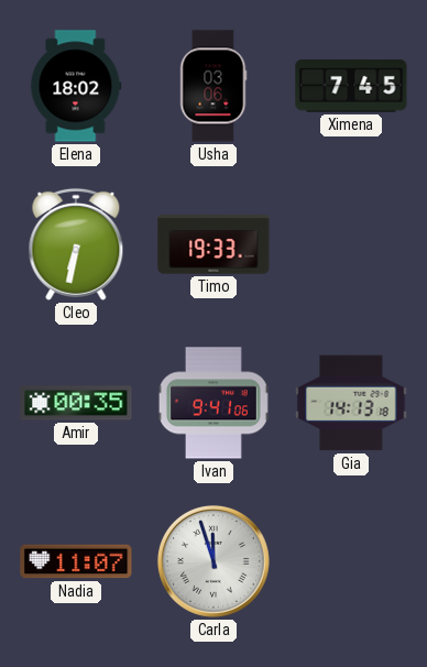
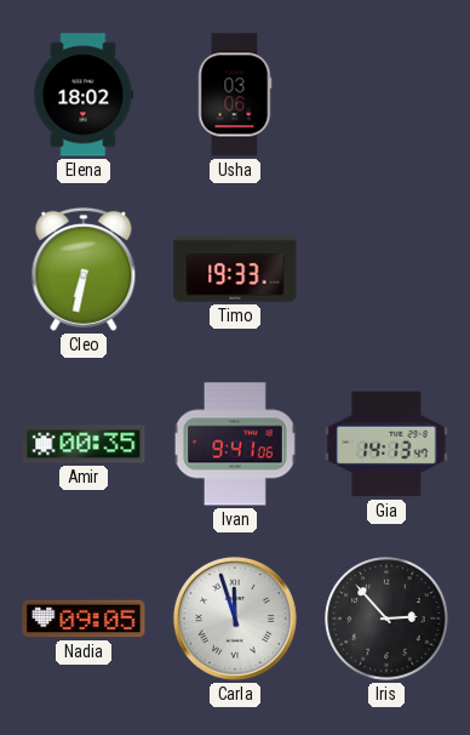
Ximena: 7:45 -> none (351, 86)
Gia: 14:13:18 -> 14:13:47 (386, 444)
Nadia: 11:07 -> 09:05 (84, 619)
Iris: none -> 2:53 (386, 619)
